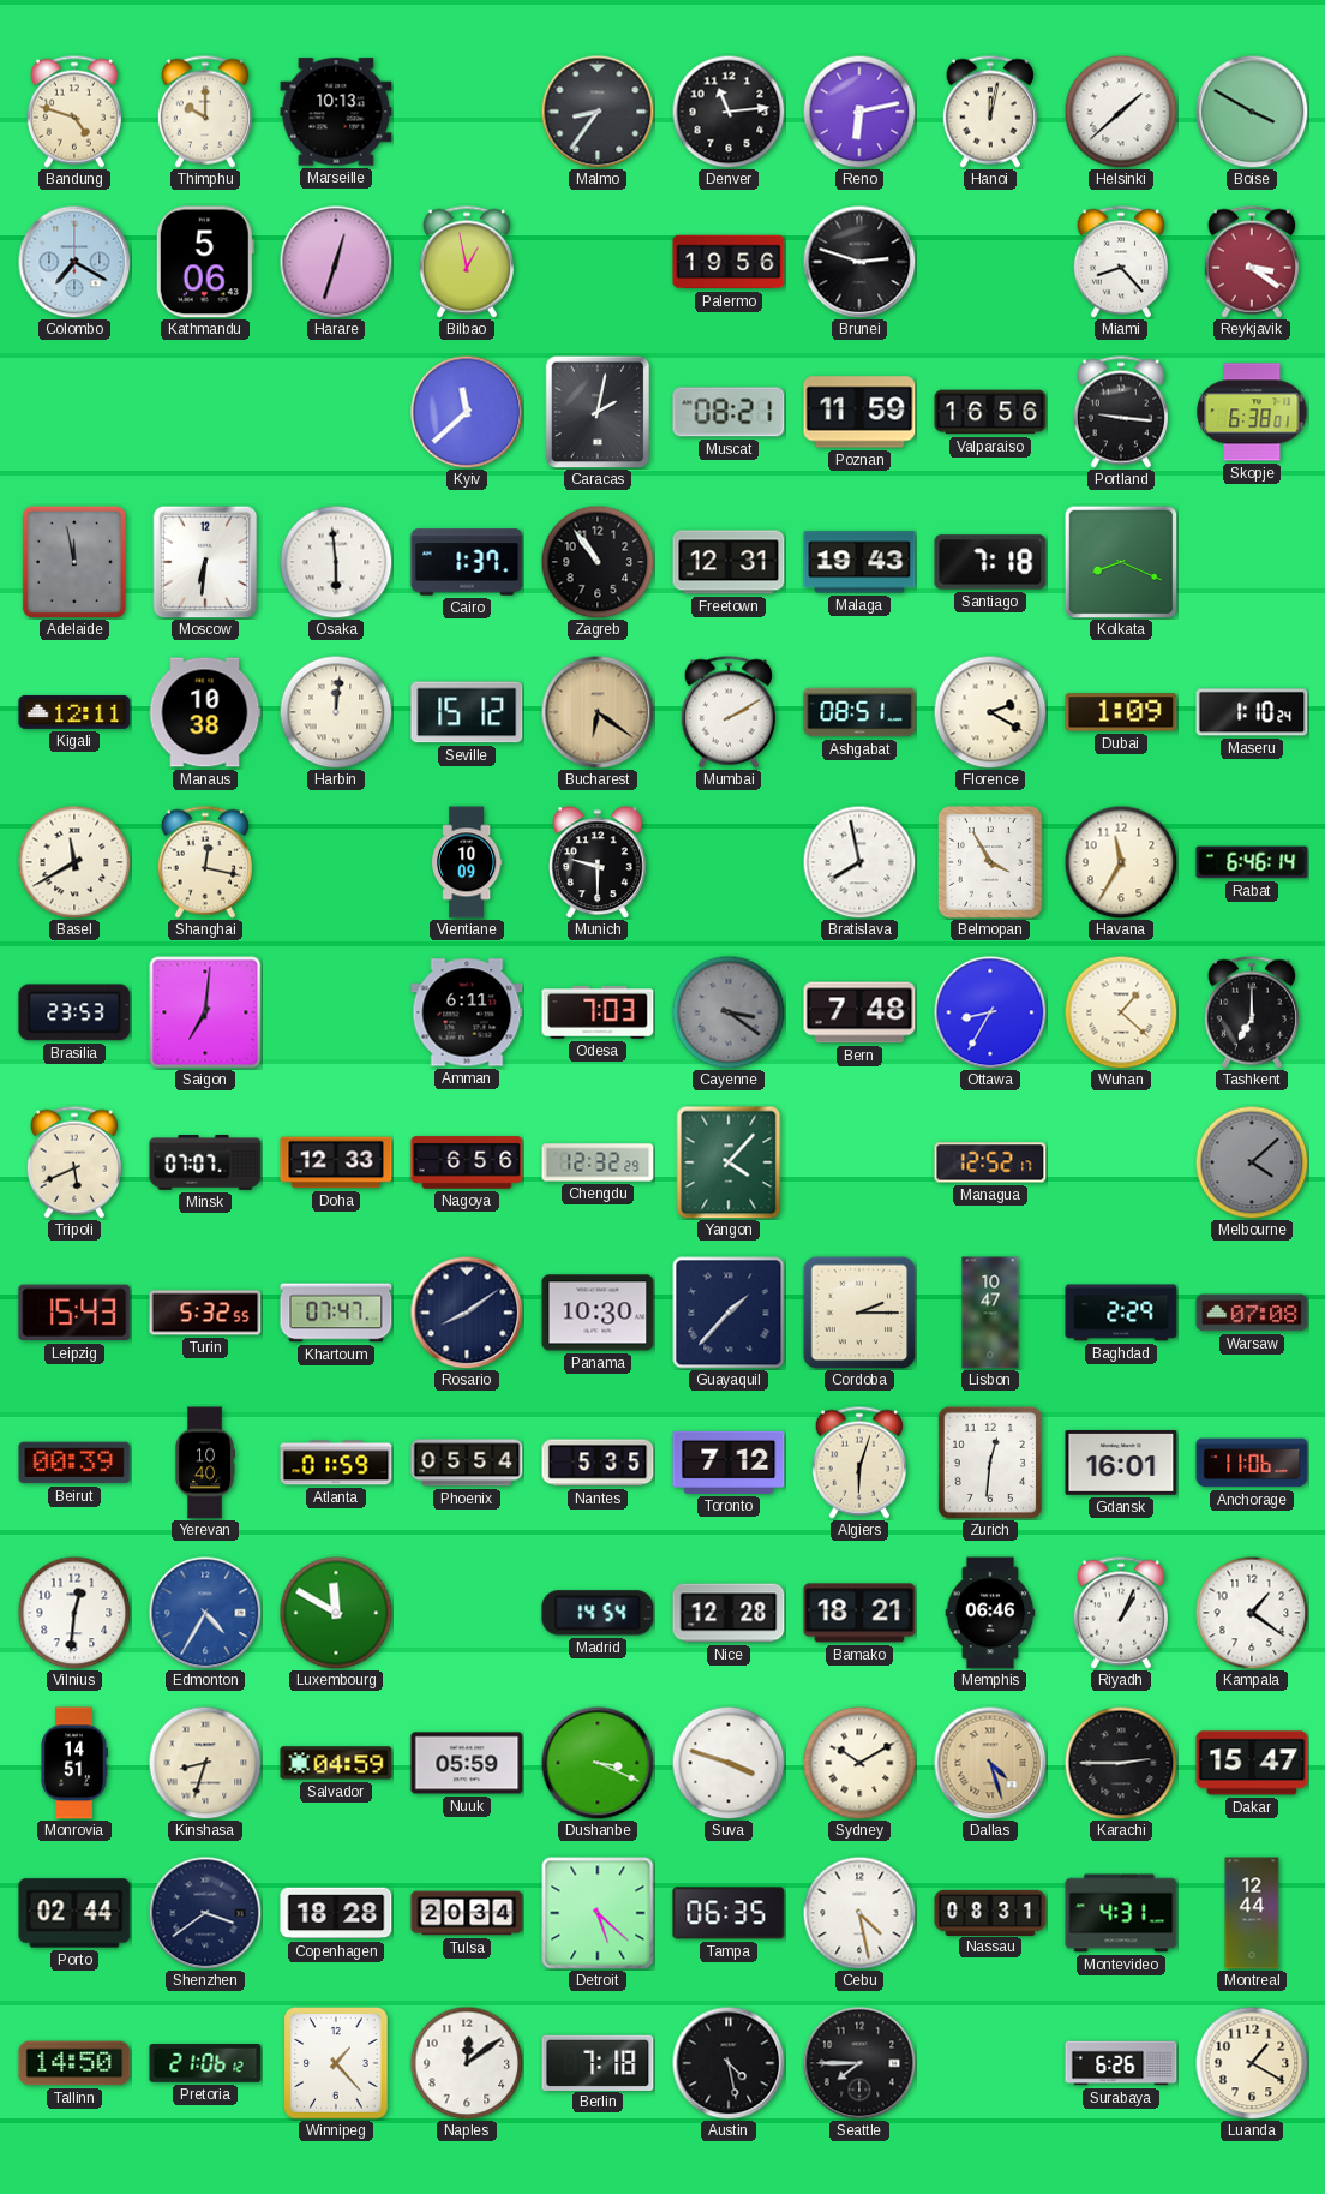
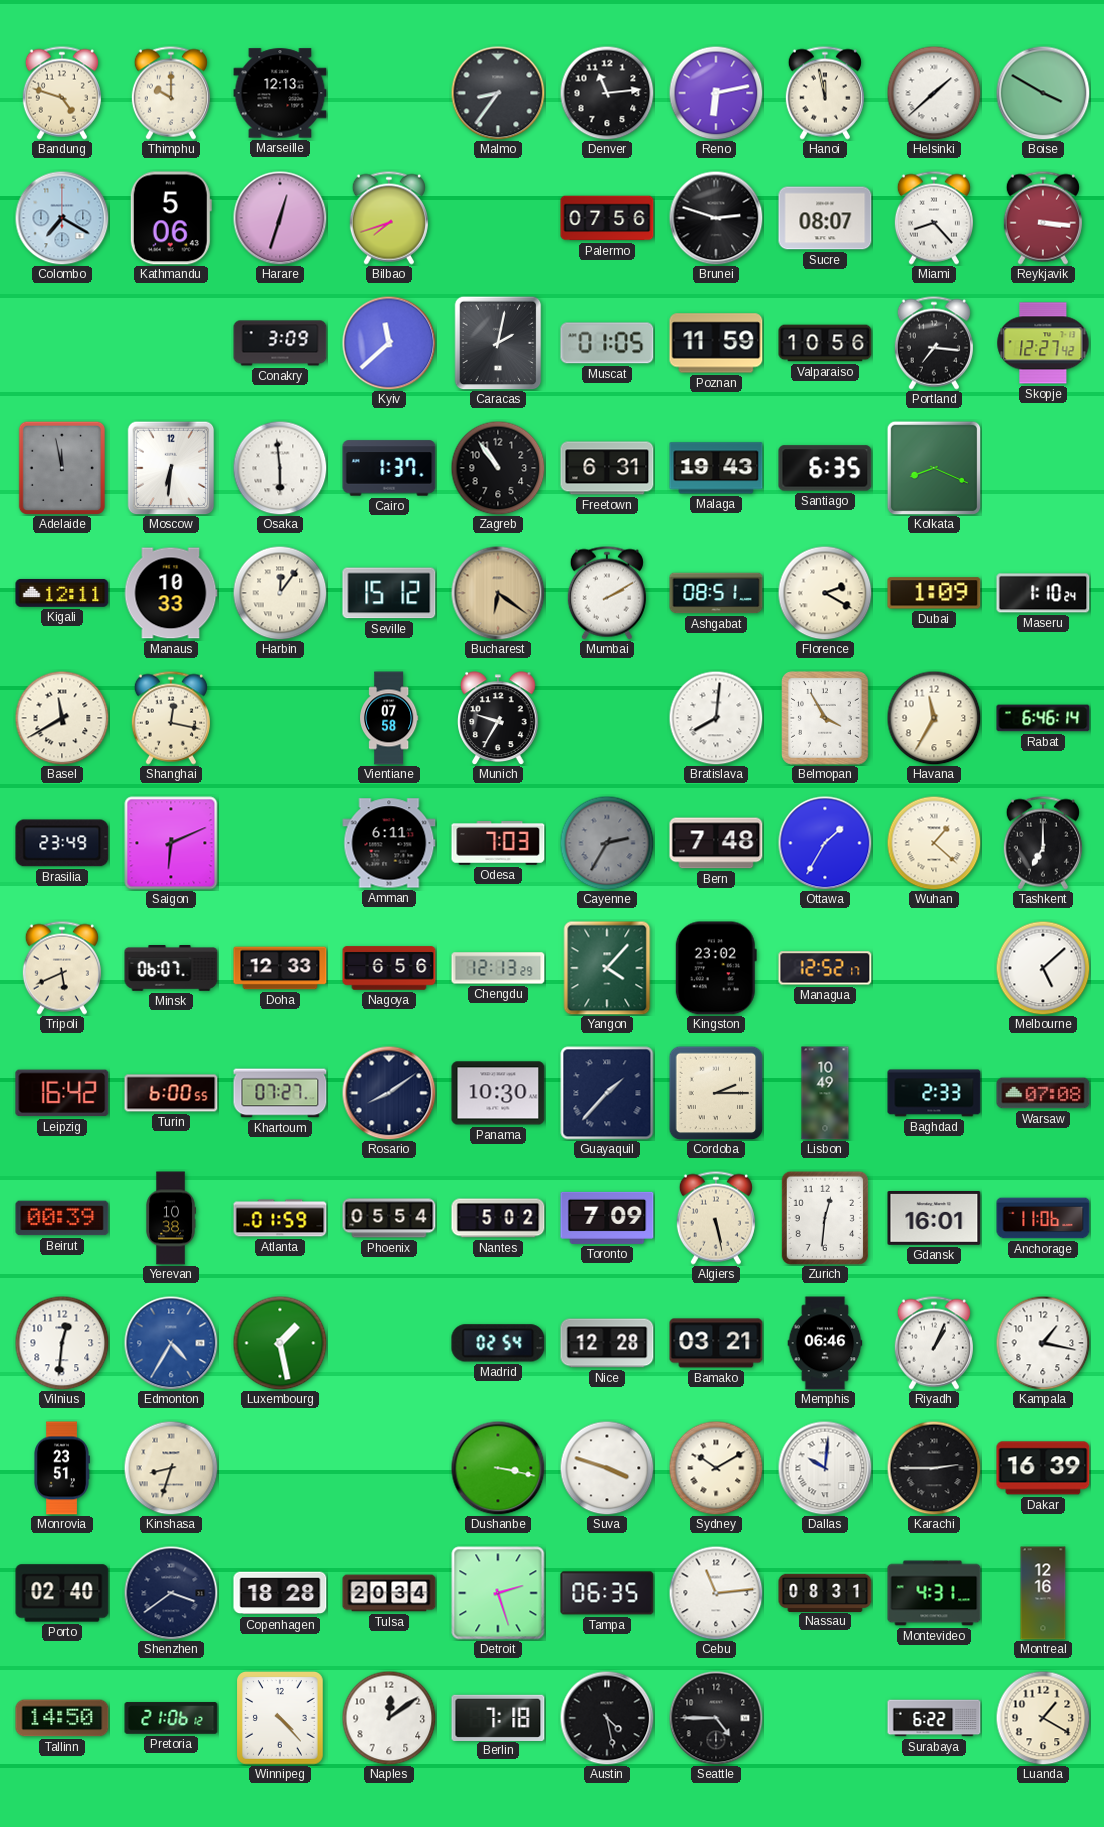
Marseille: 10:13 -> 12:13 (280, 93)
Hanoi: 12:02 -> 11:58 (825, 93)
Bilbao: 12:58 -> 7:42 (389, 218)
Palermo: 19:56 -> 07:56 (607, 218)
Sucre: none -> 08:07 (825, 218)
Reykjavik: 3:21 -> 3:16 (1043, 218)
Conakry: none -> 3:09 (280, 343)
Muscat: 08:21 -> 01:05 (607, 343)
Valparaiso: 16:56 -> 10:56 (825, 343)
Portland: 9:16 -> 7:16 (934, 343)
Skopje: 6:38 -> 12:27 (1043, 343)
Freetown: 12:31 -> 6:31 (607, 468)
Santiago: 7:18 -> 6:35 (825, 468)
Manaus: 10:38 -> 10:33 (171, 593)
Harbin: 12:01 -> 12:06 (280, 593)
Vientiane: 10:09 -> 07:58 (390, 718)
Munich: 9:30 -> 9:35 (498, 718)
Bratislava: 7:58 -> 8:01 (716, 718)
Brasilia: 23:53 -> 23:49 (62, 843)
Saigon: 7:01 -> 6:11 (171, 843)
Cayenne: 3:21 -> 2:35 (607, 843)
Ottawa: 8:35 -> 1:35 (825, 843)
Minsk: 07:07 -> 06:07 (171, 969)
Chengdu: 12:32 -> 12:13 (498, 968)
Kingston: none -> 23:02 (716, 968)
Melbourne: 4:08 -> 5:08 (1043, 968)
Melbourne dial: grey -> white (1043, 968)
Leipzig: 15:43 -> 16:42 (62, 1093)
Turin: 5:32 -> 6:00 (171, 1093)
Khartoum: 07:47 -> 07:27 (280, 1093)
Lisbon: 10:47 -> 10:49 (825, 1093)
Baghdad: 2:29 -> 2:33 (934, 1093)
Yerevan: 10:40 -> 10:38 (171, 1218)
Nantes: 5:35 -> 5:02 (498, 1218)
Toronto: 7:12 -> 7:09 (607, 1218)
Algiers: 6:03 -> 5:28 (716, 1218)
Luxembourg: 11:50 -> 1:28 (280, 1343)
Madrid: 14:54 -> 02:54 (498, 1343)
Bamako: 18:21 -> 03:21 (716, 1343)
Kampala: 1:21 -> 1:17 (1043, 1343)
Monrovia: 14:51 -> 23:51 (62, 1468)
Salvador: 04:59 -> none (336, 1763)
Nuuk: 05:59 -> none (467, 1763)
Dushanbe: 3:19 -> 3:17 (498, 1468)
Dallas: 4:27 -> 10:01 (825, 1468)
Dallas dial: champagne -> white (825, 1468)
Dakar: 15:47 -> 16:39 (1043, 1468)
Porto: 02:44 -> 02:40 (62, 1593)
Detroit: 5:22 -> 2:27 (498, 1593)
Cebu: 4:28 -> 11:14 (716, 1593)
Montreal: 12:44 -> 12:16 (1043, 1593)
Winnipeg: 1:23 -> 4:23 (281, 1718)
Seattle: 7:45 -> 4:45 (716, 1718)
Surabaya: 6:26 -> 6:22 (934, 1718)
